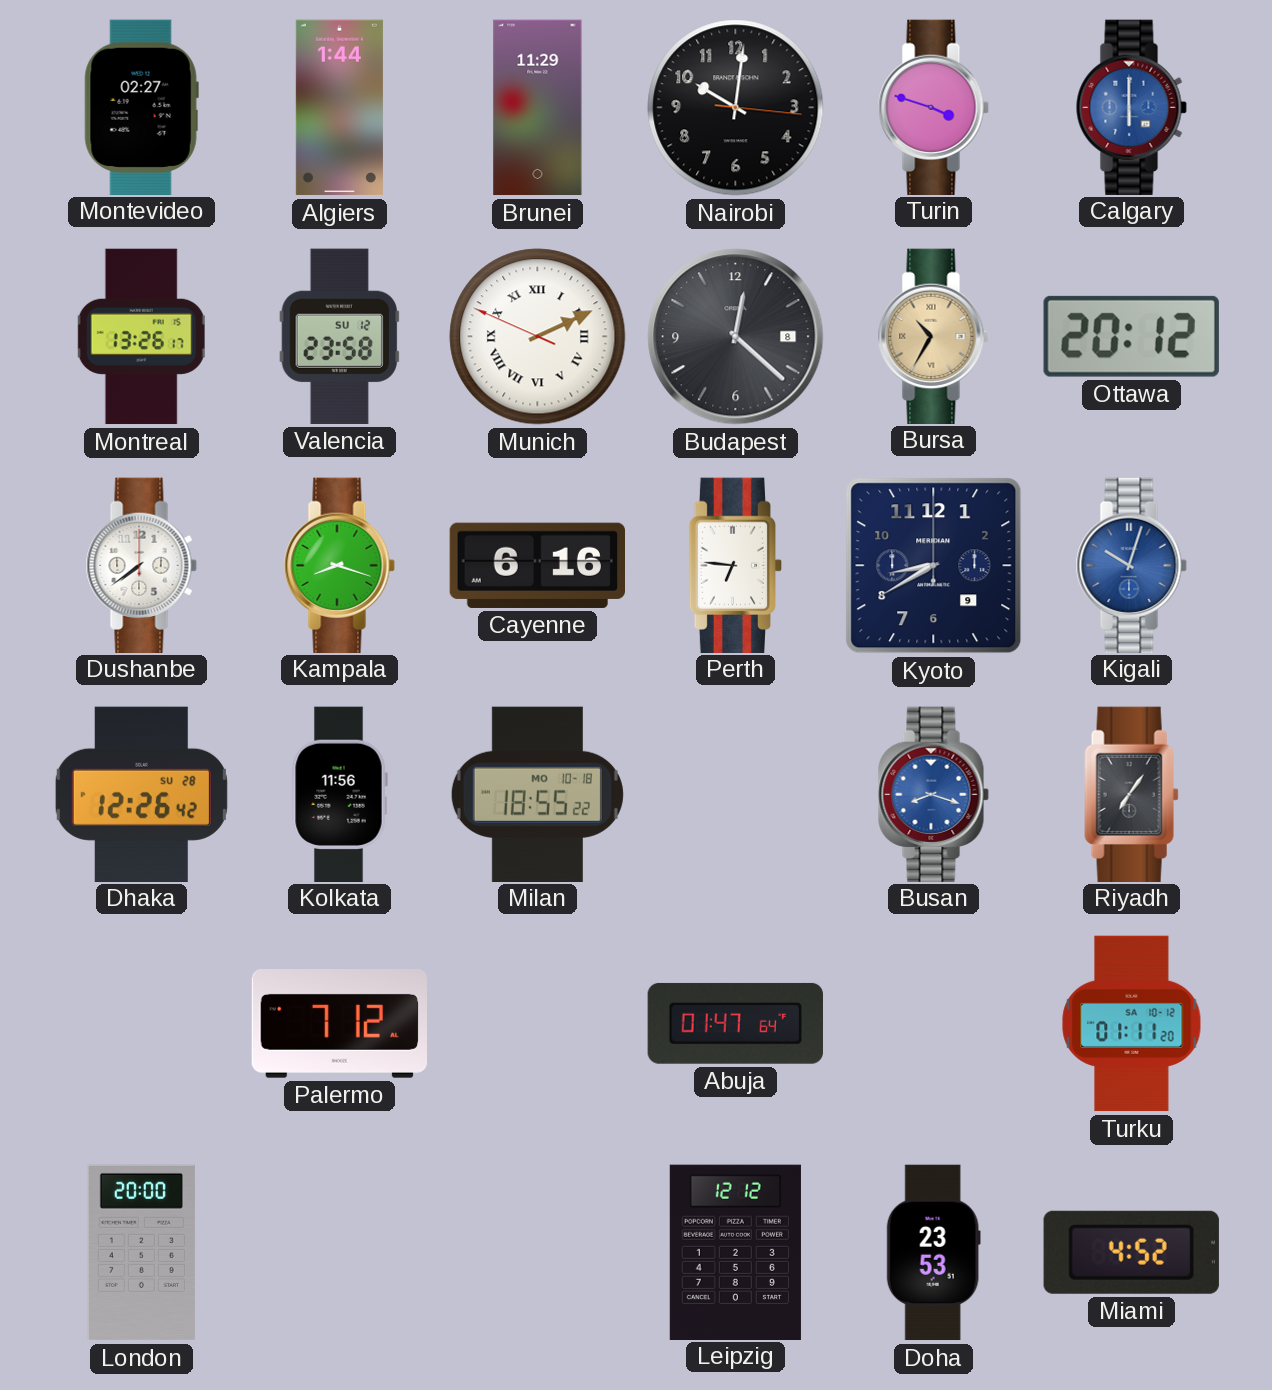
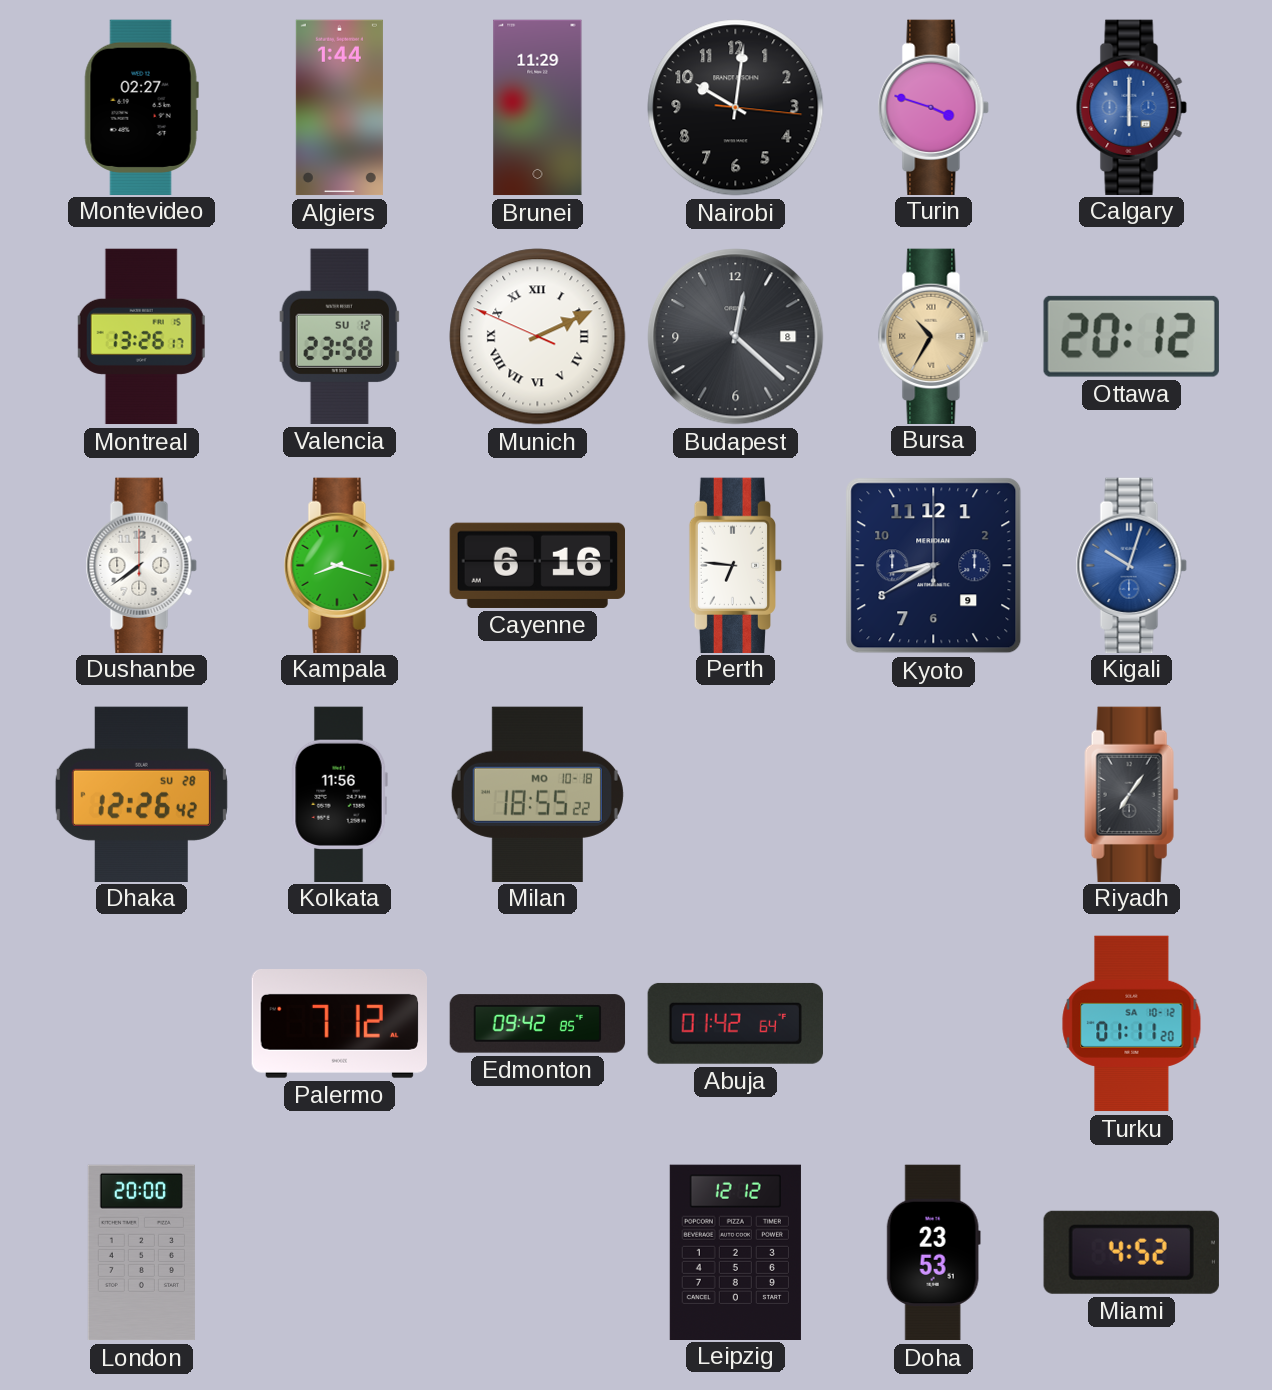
Busan: 8:18 -> none (933, 794)
Edmonton: none -> 09:42 (538, 1024)
Abuja: 01:47 -> 01:42 (735, 1023)
